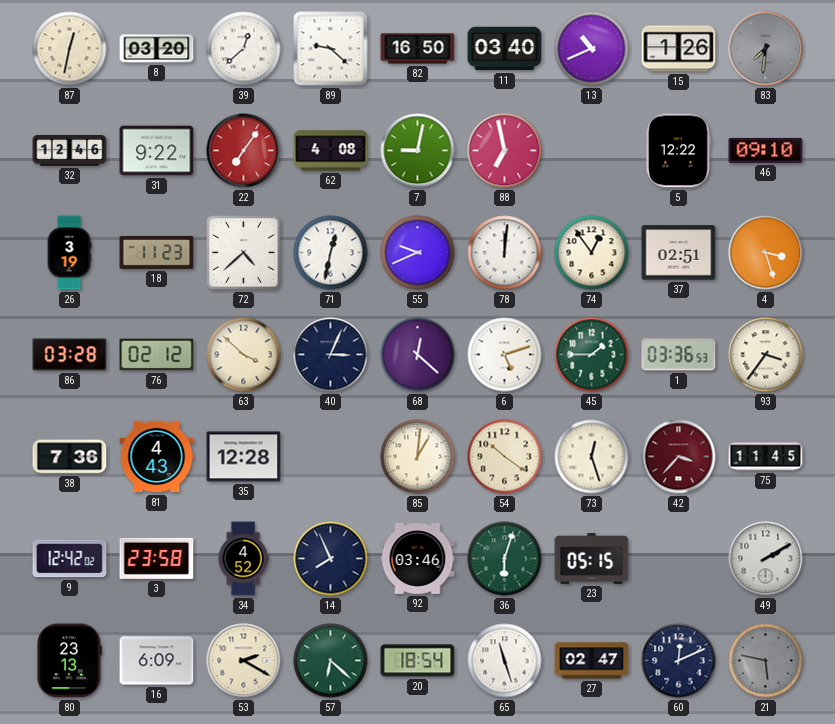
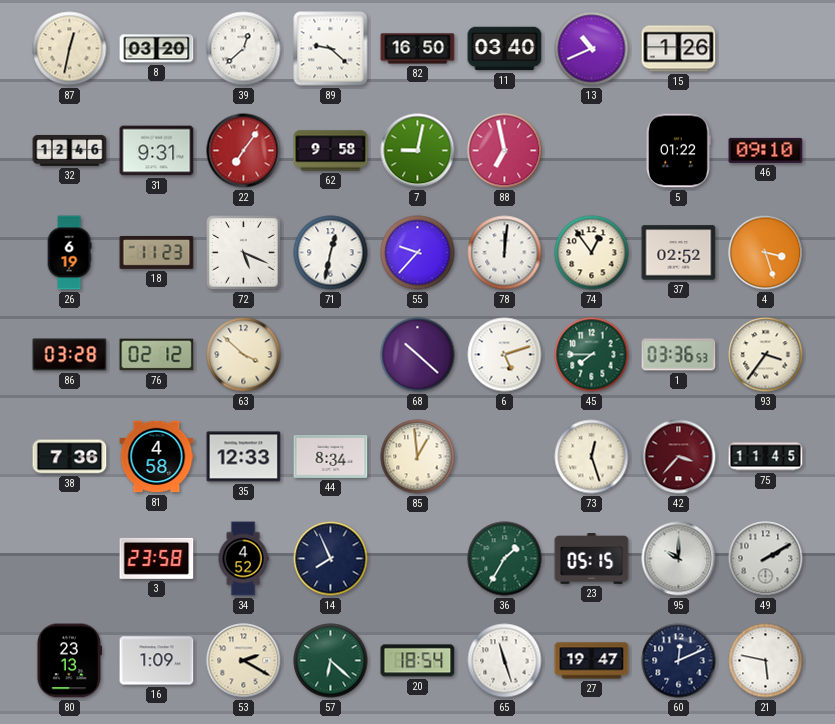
83: 7:31 -> none (766, 49)
31: 9:22 -> 9:31 (157, 151)
62: 4:08 -> 9:58 (331, 151)
5: 12:22 -> 01:22 (678, 151)
26: 3:19 -> 6:19 (69, 253)
72: 4:38 -> 5:19 (244, 253)
55: 9:41 -> 9:37 (418, 253)
37: 02:51 -> 02:52 (679, 253)
40: 3:04 -> none (331, 355)
68: 12:22 -> 10:22 (418, 355)
45: 1:45 -> 7:45 (592, 355)
81: 4:43 -> 4:58 (157, 457)
35: 12:28 -> 12:33 (244, 457)
44: none -> 8:34 (331, 456)
85: 1:01 -> 12:59 (418, 457)
54: 10:21 -> none (505, 457)
9: 12:42 -> none (70, 559)
92: 03:46 -> none (418, 558)
36: 6:03 -> 1:35 (505, 559)
95: none -> 10:00 (679, 559)
16: 6:09 -> 1:09 (157, 661)
27: 02:47 -> 19:47 (592, 661)
21 dial: grey -> white (766, 661)
